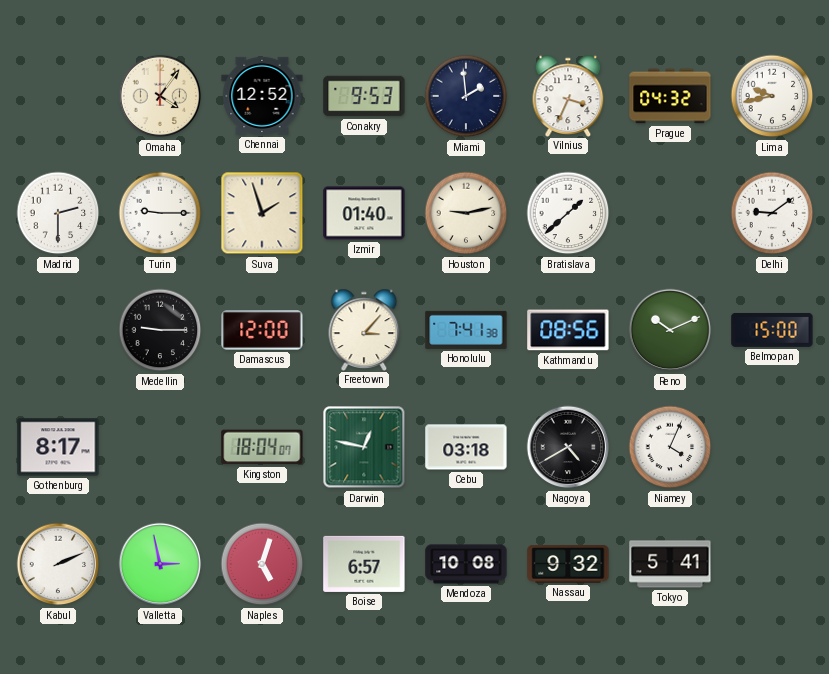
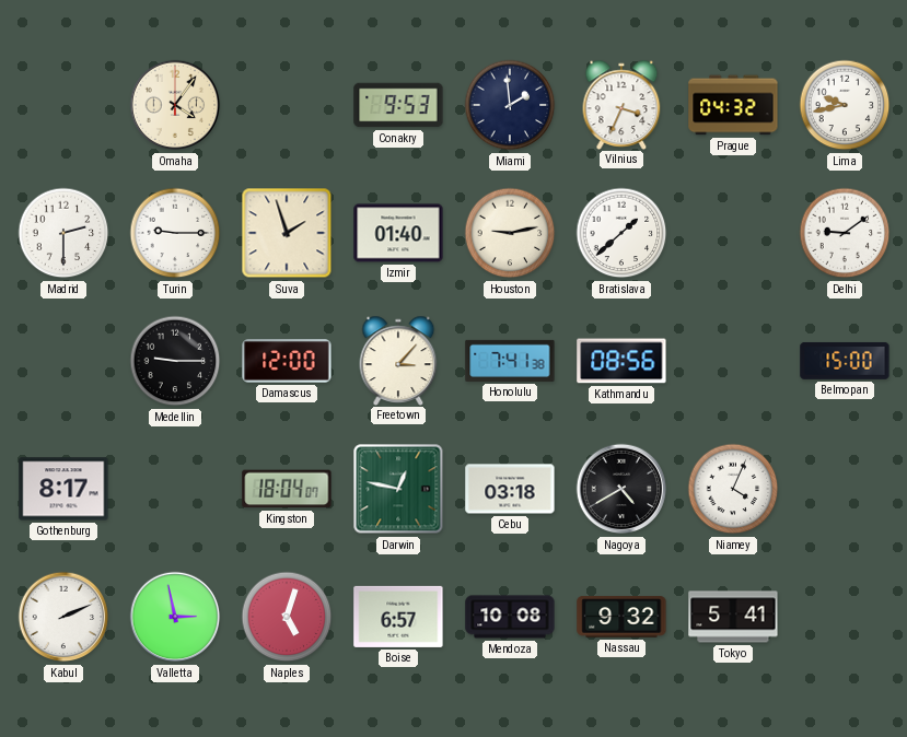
Chennai: 12:52 -> none (262, 96)
Reno: 10:11 -> none (670, 330)
